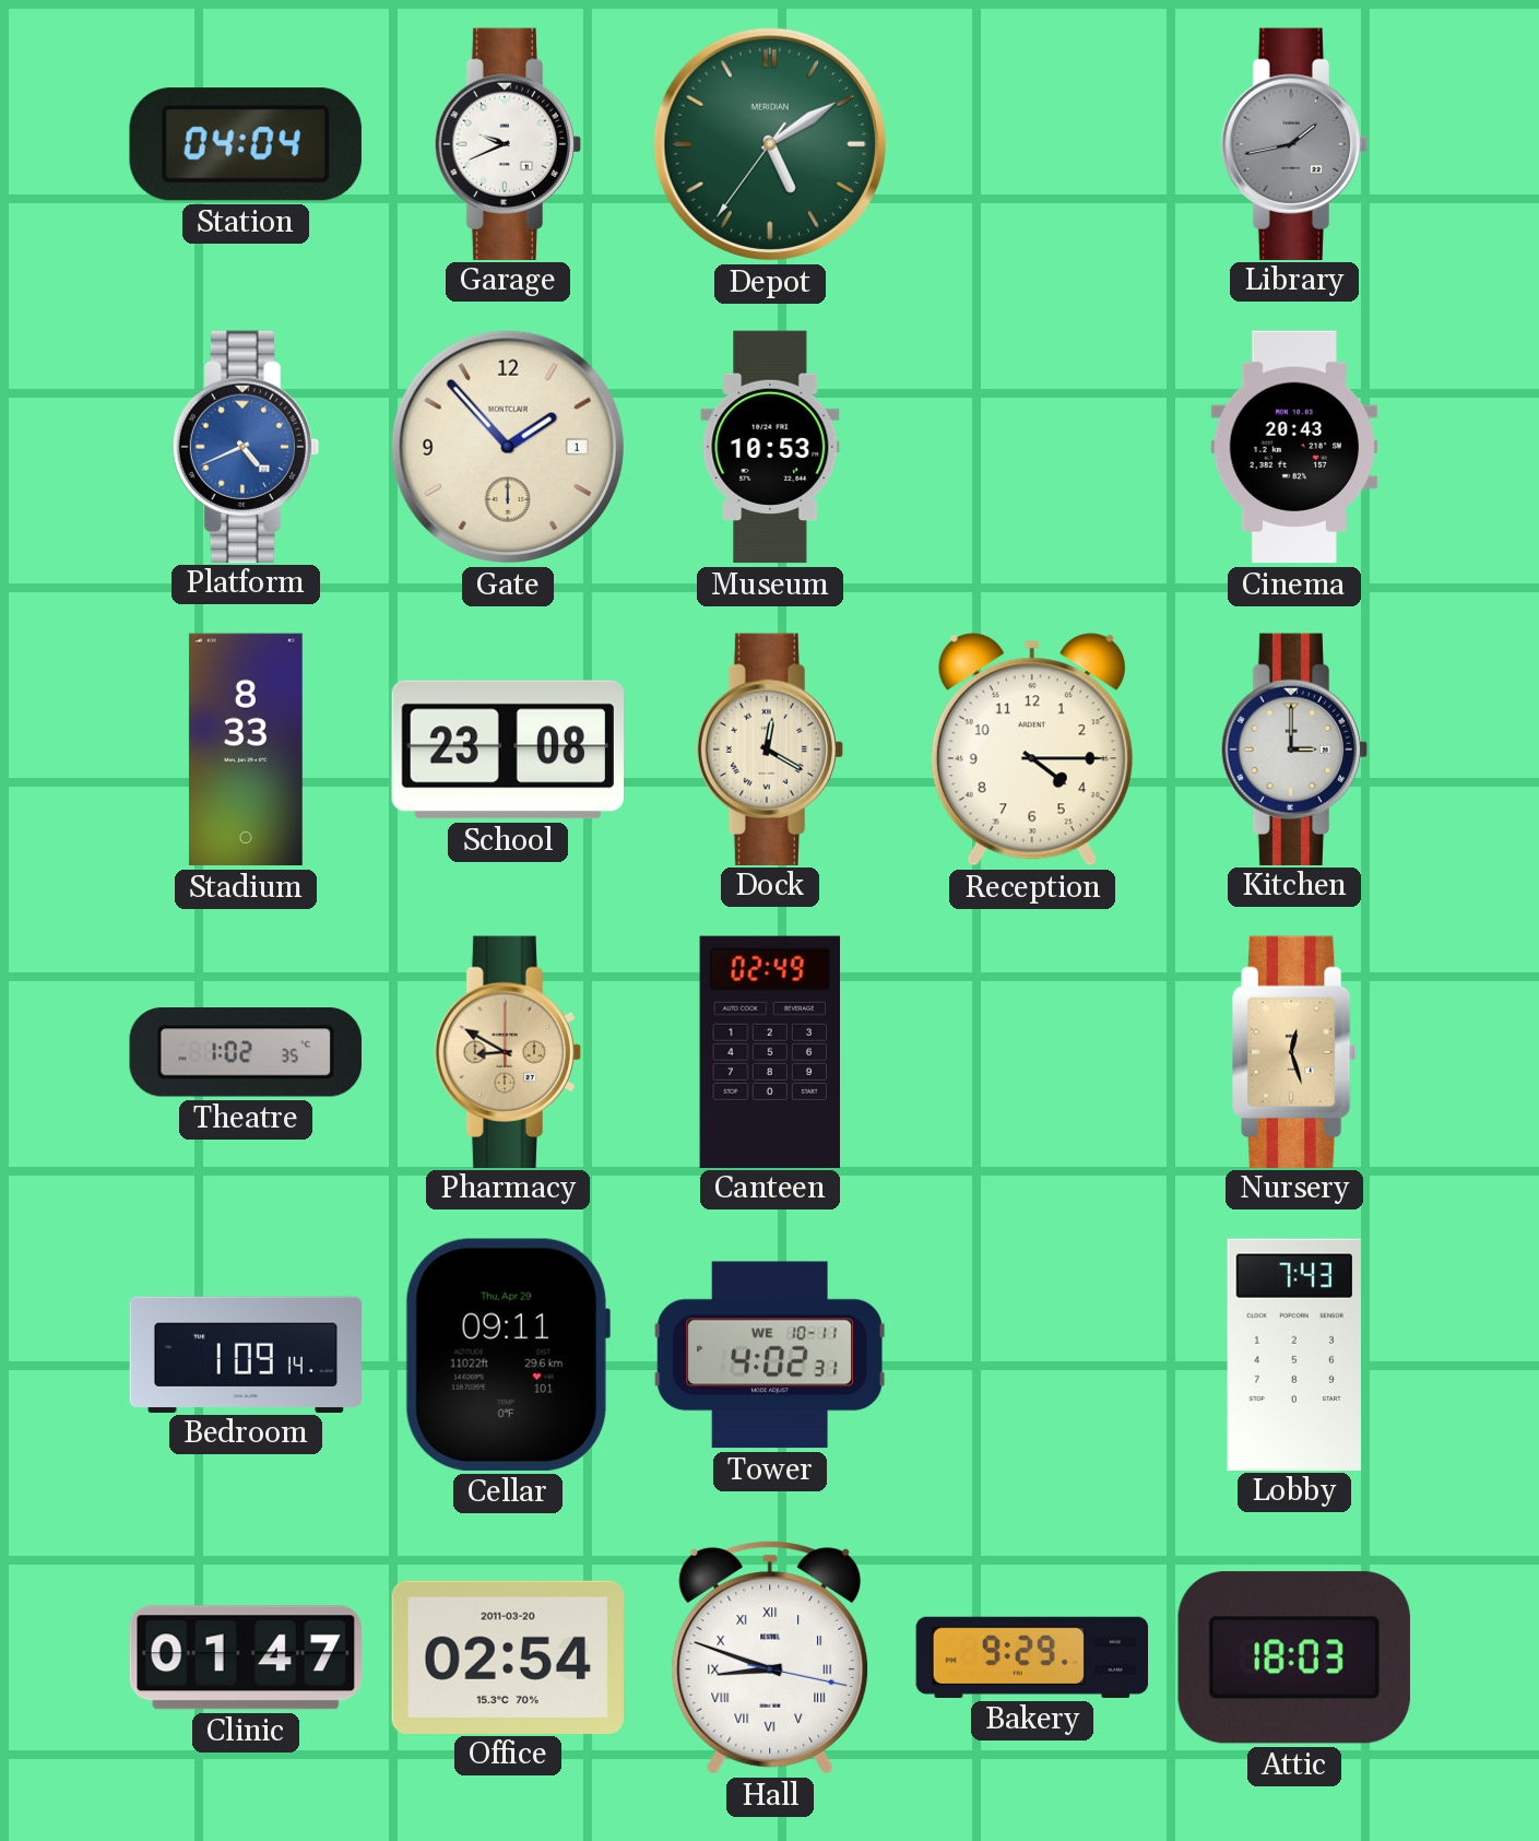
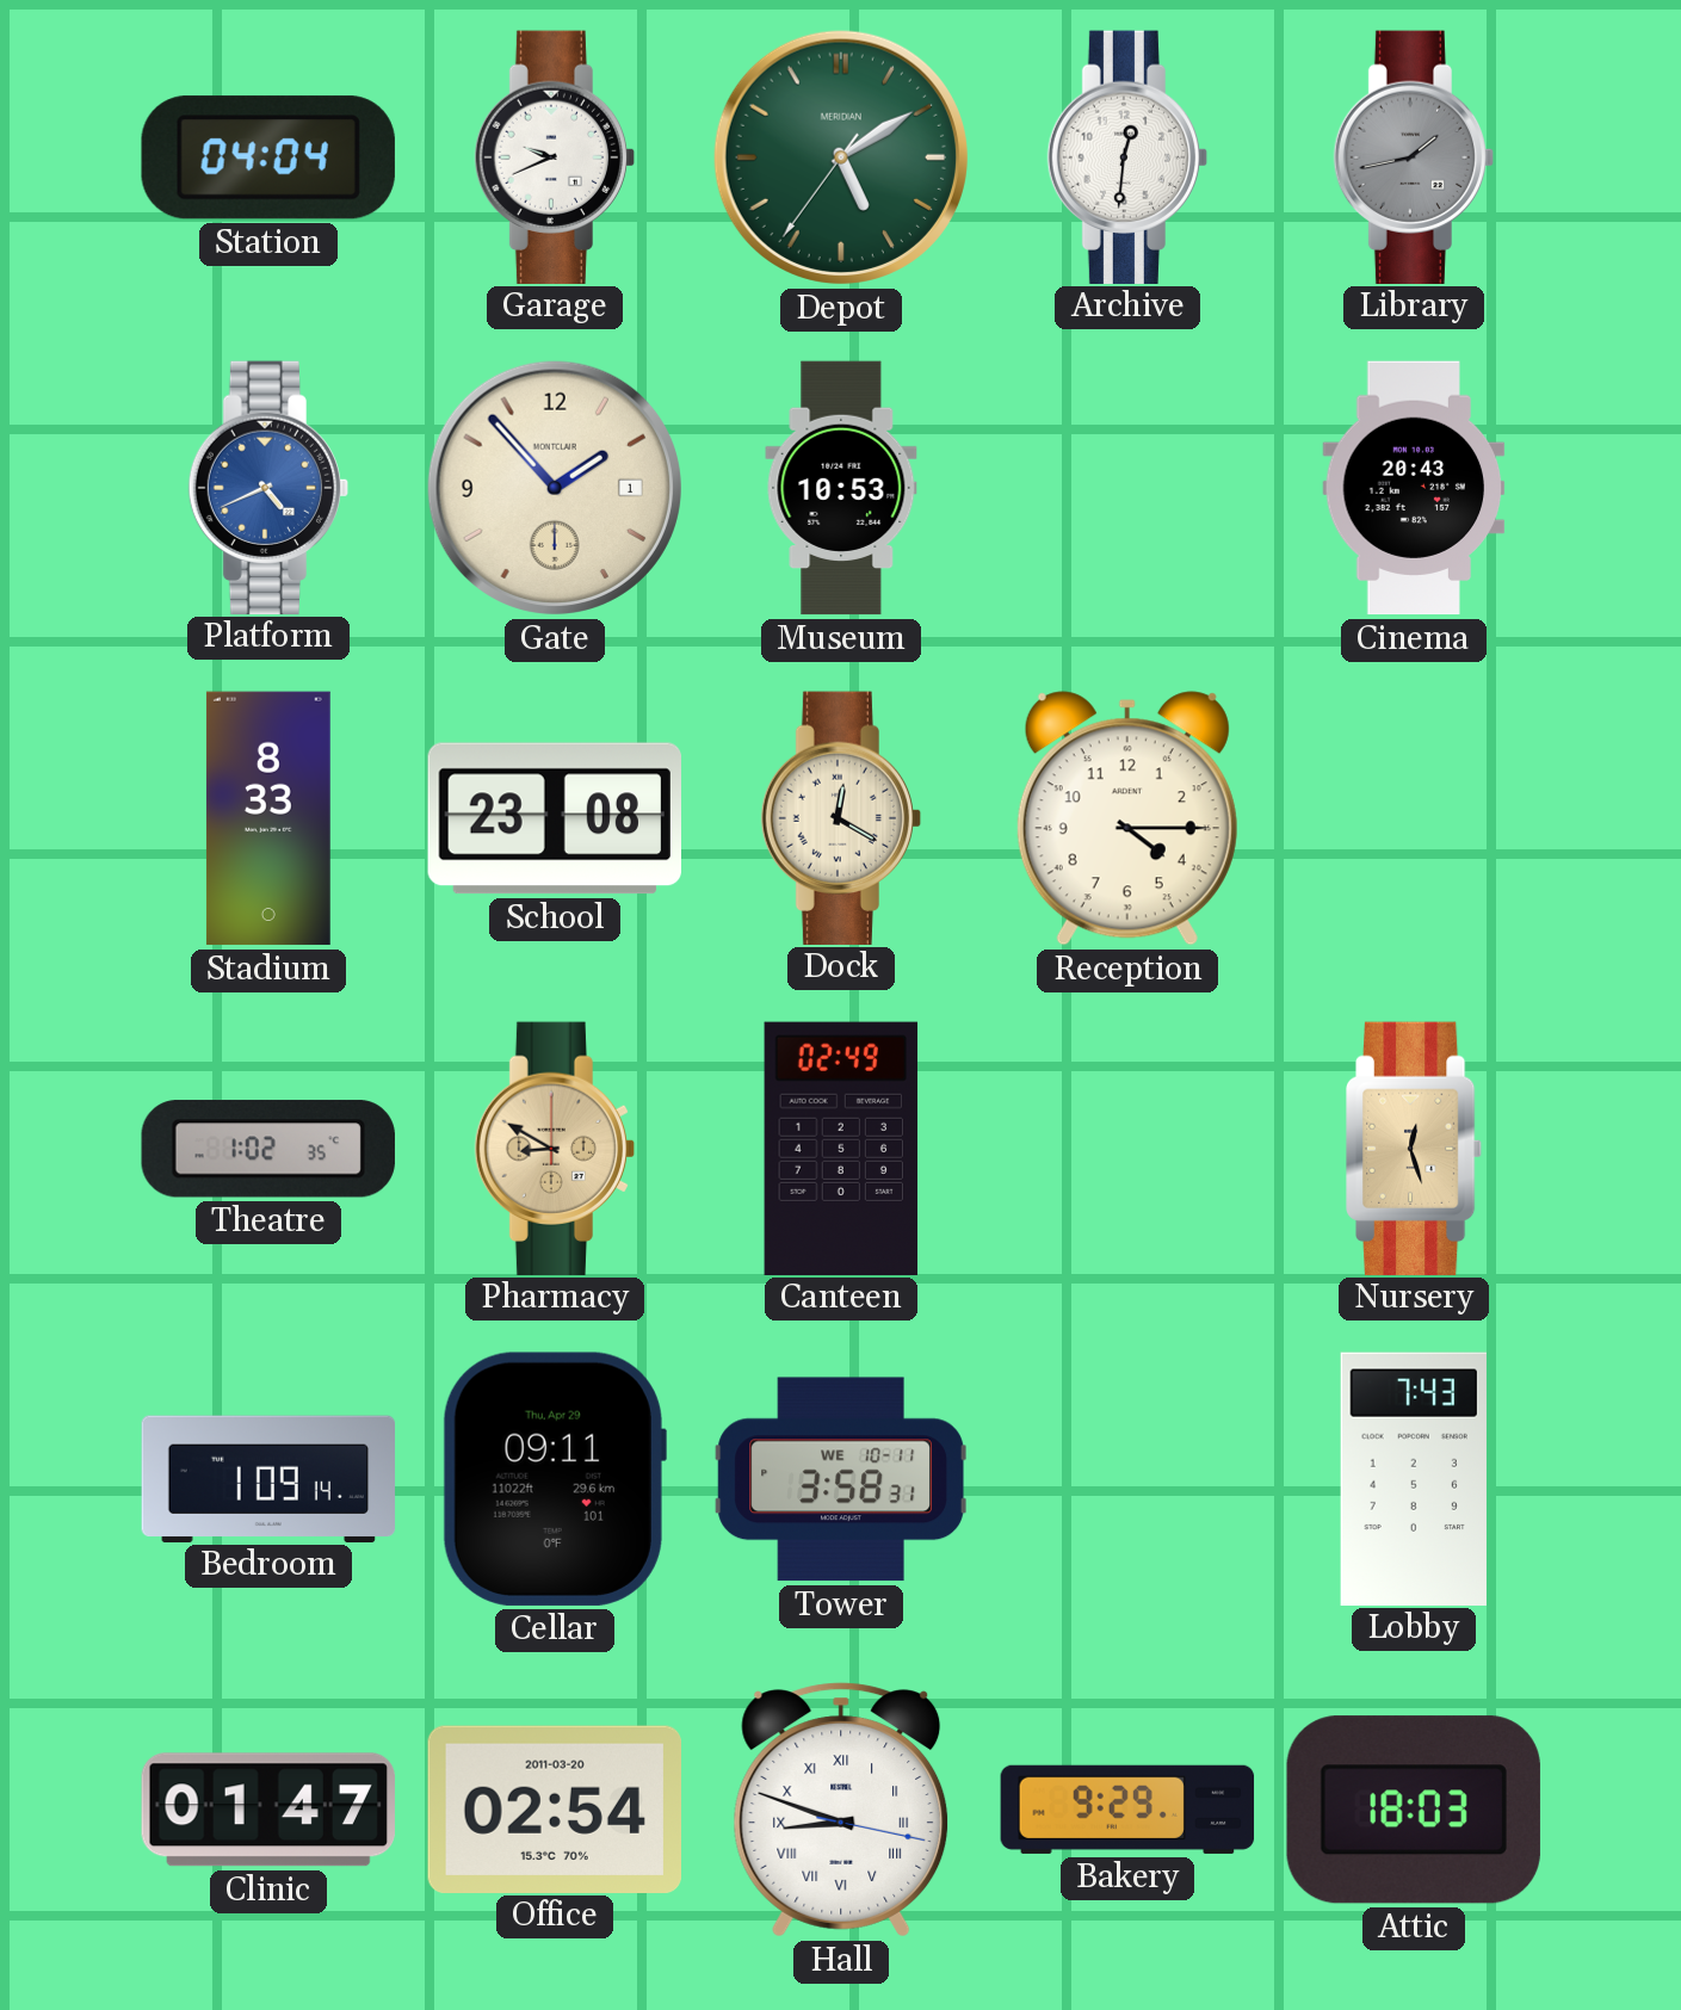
Archive: none -> 12:31 (1127, 156)
Kitchen: 3:00 -> none (1294, 748)
Tower: 4:02 -> 3:58 (841, 1479)
